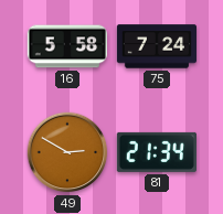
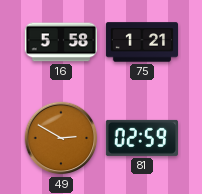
75: 7:24 -> 1:21 (142, 42)
81: 21:34 -> 02:59 (141, 138)
